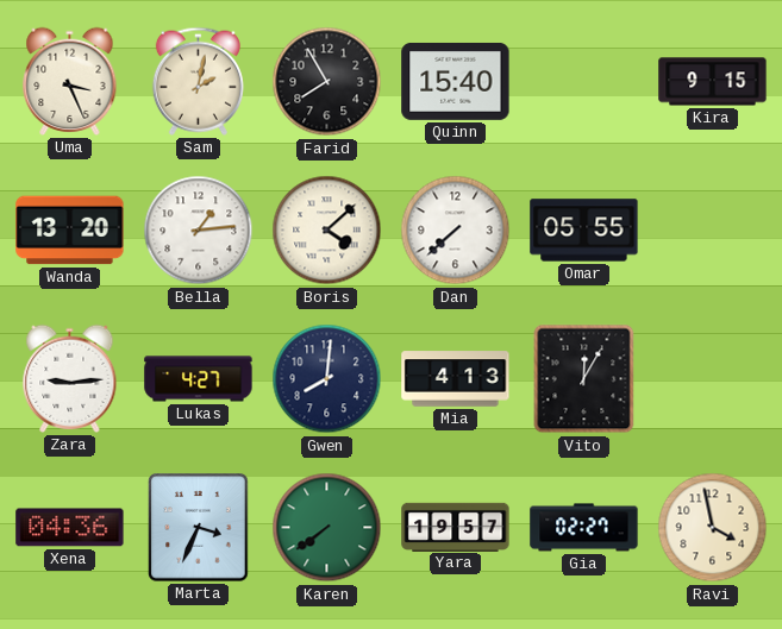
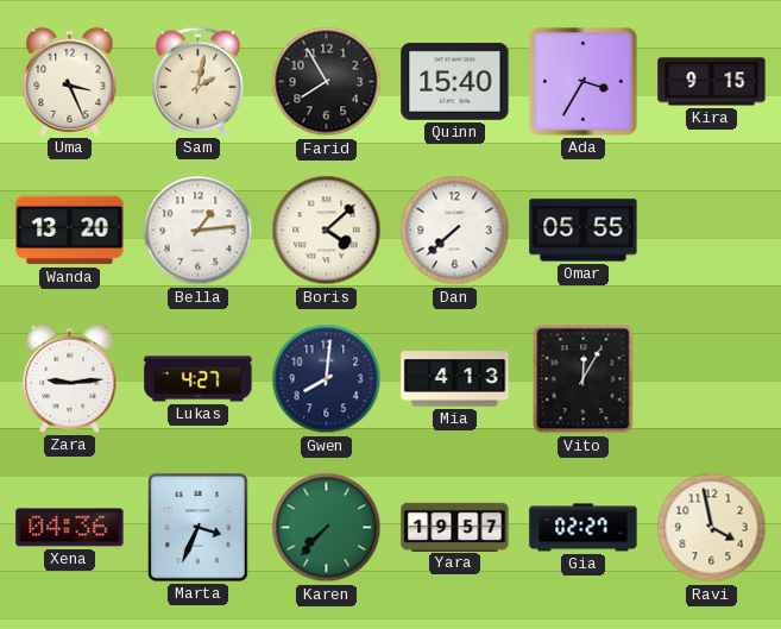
Ada: none -> 3:35 (584, 82)
Karen: 7:39 -> 7:37 (327, 528)
